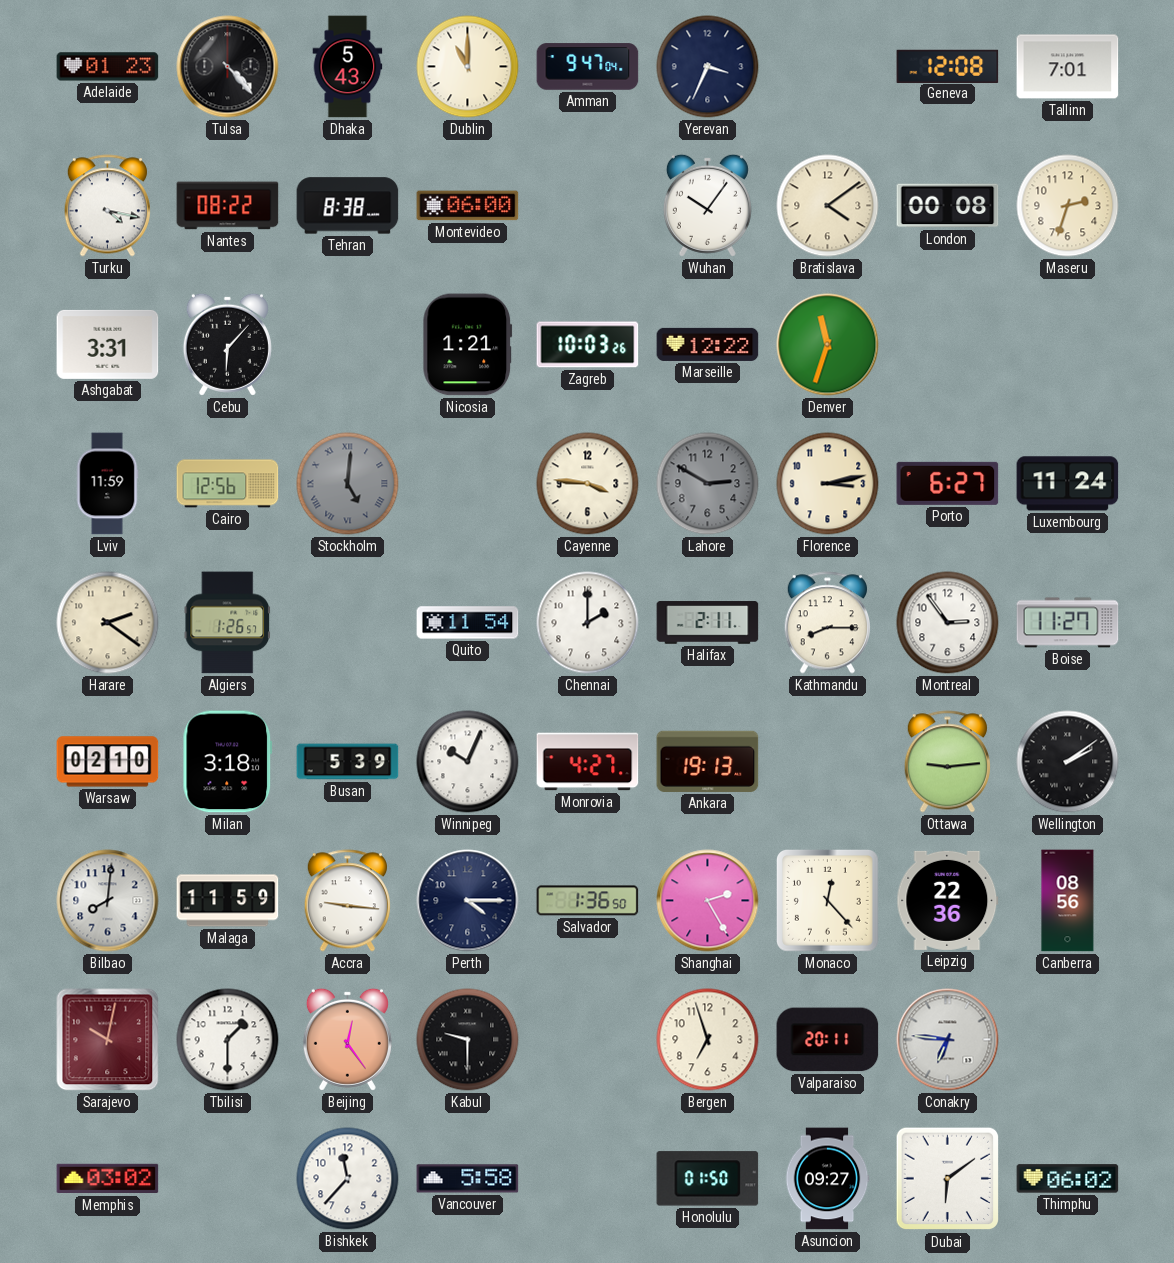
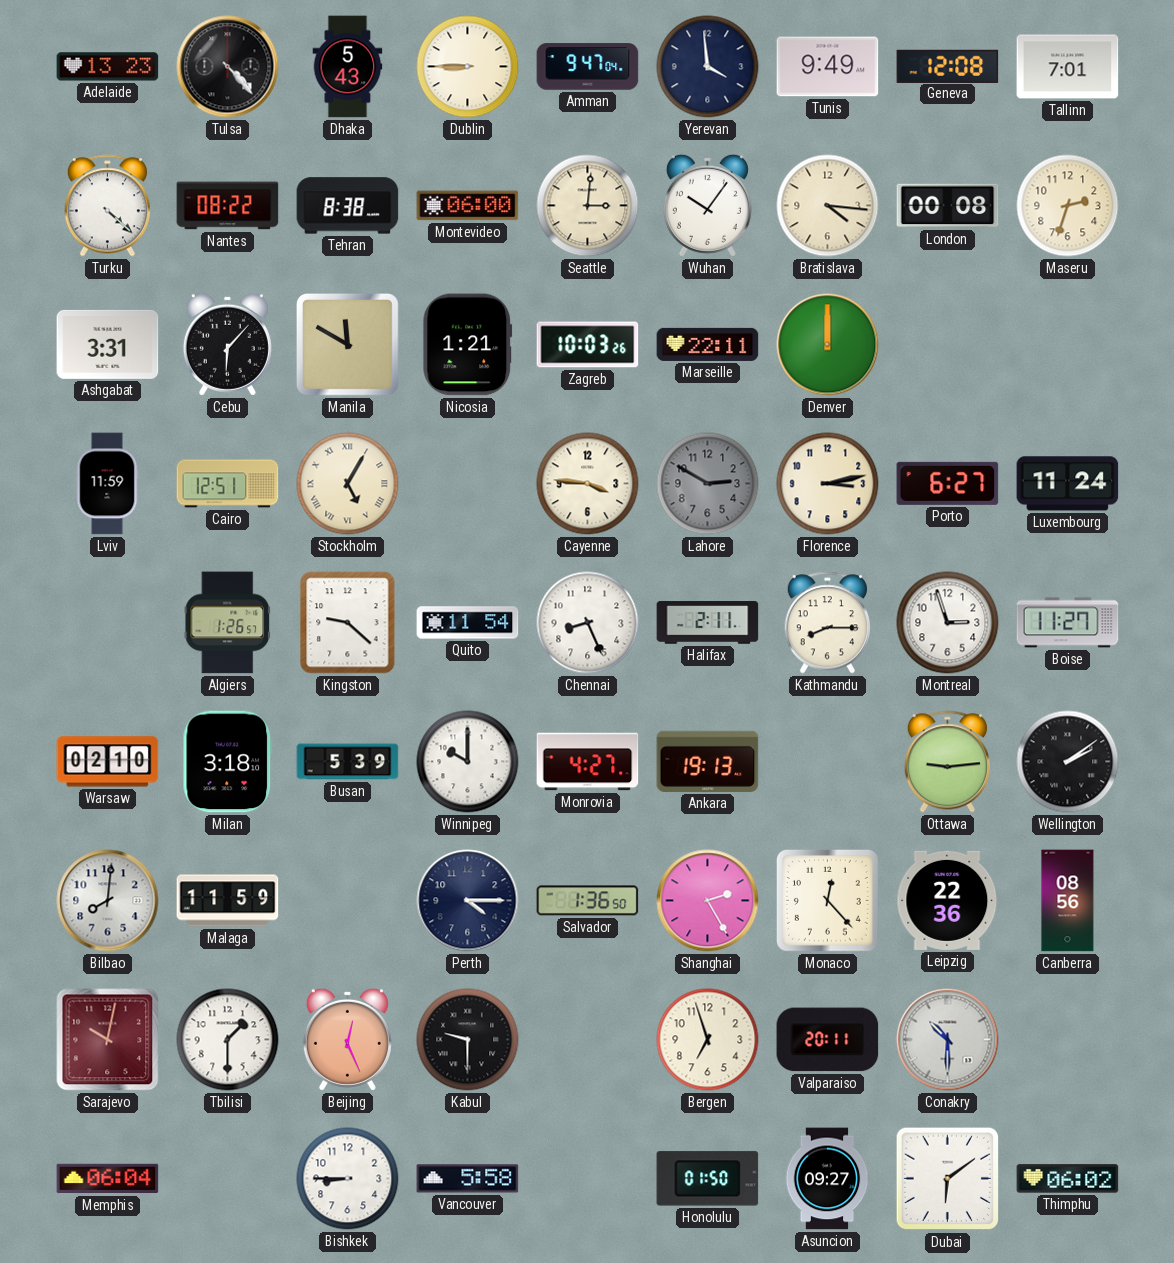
Adelaide: 01:23 -> 13:23 (108, 67)
Dublin: 11:00 -> 8:45 (468, 67)
Yerevan: 3:34 -> 3:59 (708, 67)
Tunis: none -> 9:49 (828, 67)
Turku: 4:17 -> 4:22 (107, 206)
Seattle: none -> 3:01 (588, 206)
Bratislava: 4:09 -> 4:16 (828, 206)
Manila: none -> 11:50 (348, 345)
Marseille: 12:22 -> 22:11 (708, 344)
Denver: 11:33 -> 12:00 (828, 345)
Cairo: 12:56 -> 12:51 (228, 484)
Stockholm: 5:01 -> 5:05 (348, 484)
Stockholm dial: grey -> cream (348, 484)
Harare: 2:21 -> none (108, 623)
Kingston: none -> 9:22 (348, 623)
Chennai: 2:00 -> 8:26 (588, 623)
Montreal: 2:54 -> 2:57 (948, 623)
Winnipeg: 10:04 -> 10:00 (468, 762)
Accra: 9:16 -> none (347, 901)
Beijing: 12:24 -> 12:26 (347, 1039)
Conakry: 6:46 -> 10:30 (948, 1040)
Memphis: 03:02 -> 06:04 (108, 1179)
Bishkek: 11:37 -> 8:45 (348, 1179)
